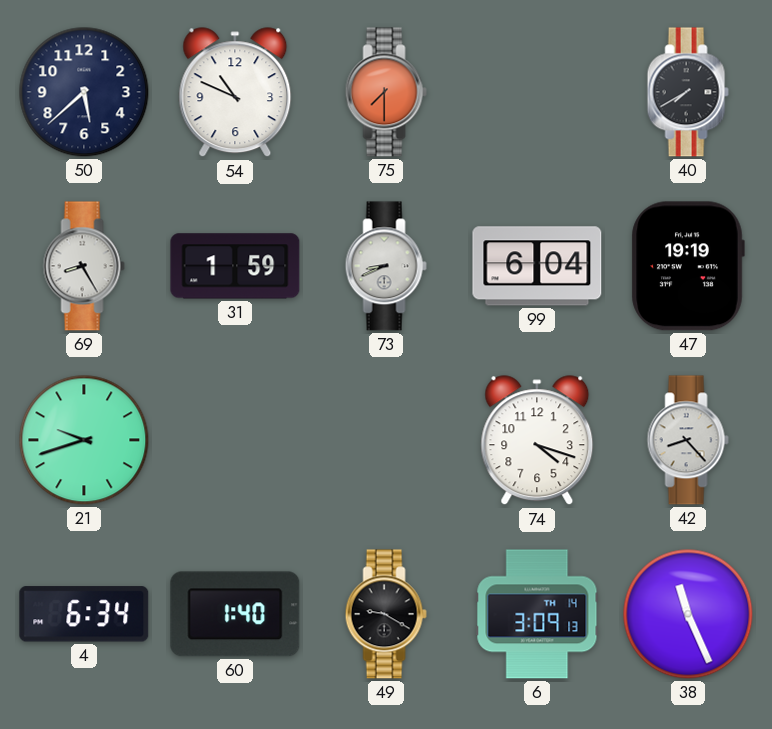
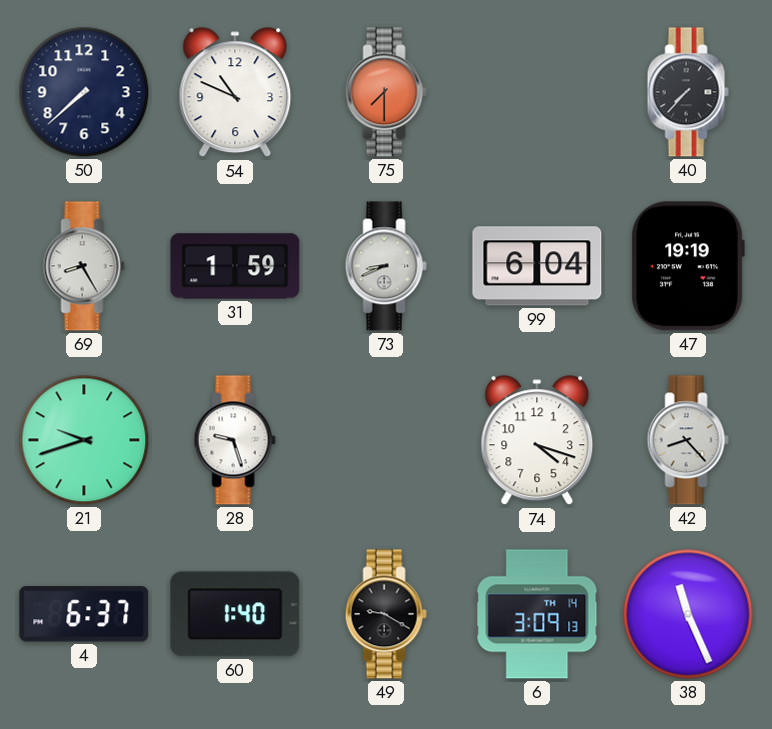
50: 5:38 -> 7:38 (84, 92)
40: 7:40 -> 7:37 (688, 92)
28: none -> 9:27 (235, 440)
4: 6:34 -> 6:37 (84, 614)
